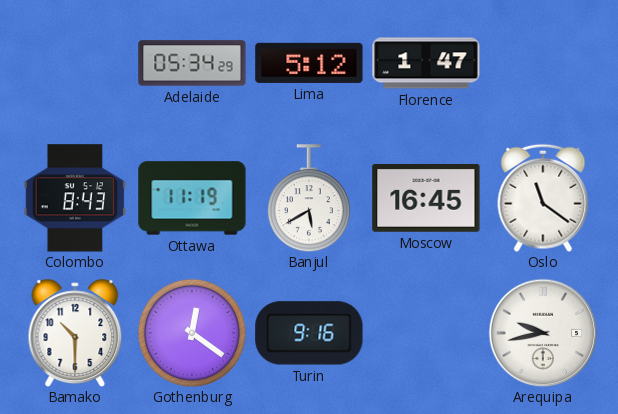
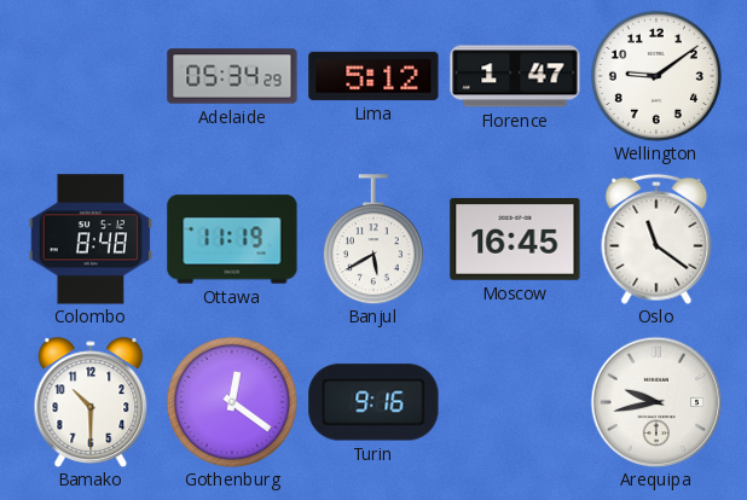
Wellington: none -> 9:09 (656, 76)
Colombo: 8:43 -> 8:48 (91, 239)
